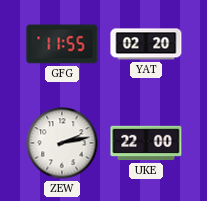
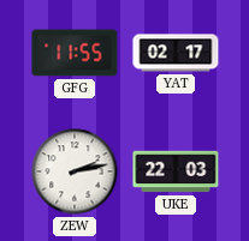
YAT: 02:20 -> 02:17 (176, 53)
UKE: 22:00 -> 22:03 (176, 171)
